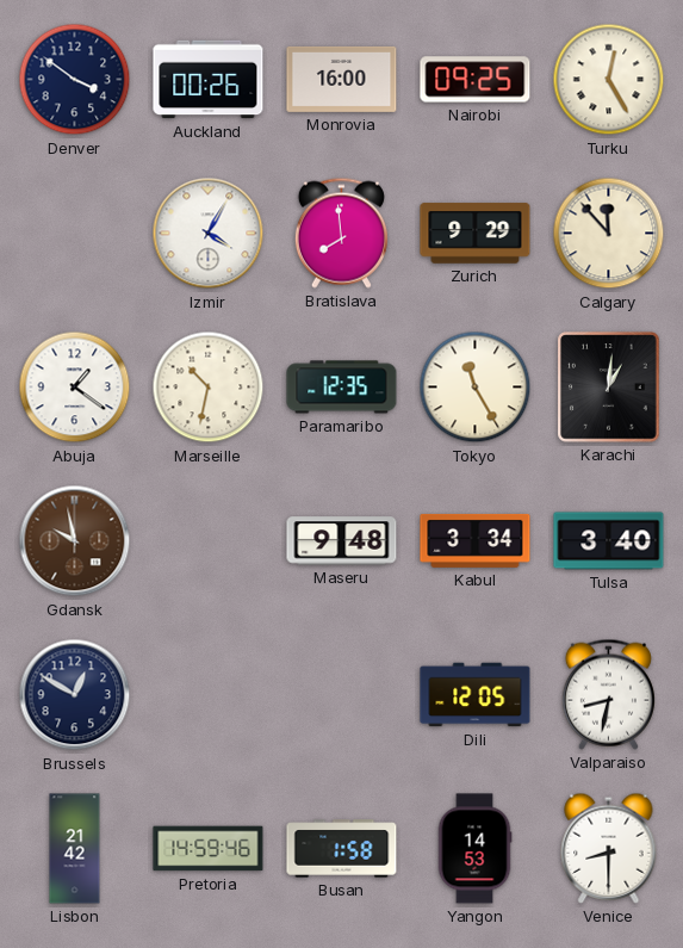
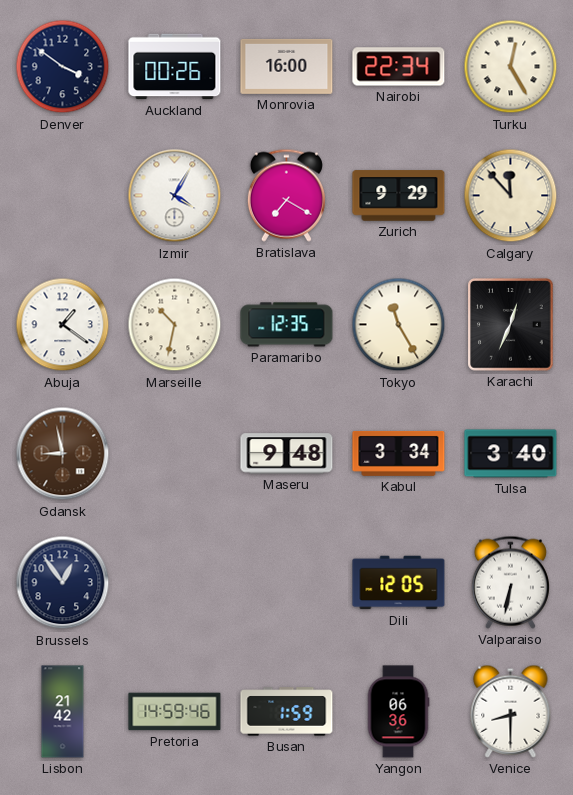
Nairobi: 09:25 -> 22:34 (399, 67)
Bratislava: 7:59 -> 7:20 (286, 195)
Karachi: 1:01 -> 12:34 (511, 325)
Gdansk: 9:58 -> 8:58 (63, 454)
Brussels: 12:50 -> 12:54 (63, 583)
Valparaiso: 8:32 -> 6:32 (510, 582)
Busan: 1:58 -> 1:59 (287, 712)
Yangon: 14:53 -> 06:36 (398, 712)
